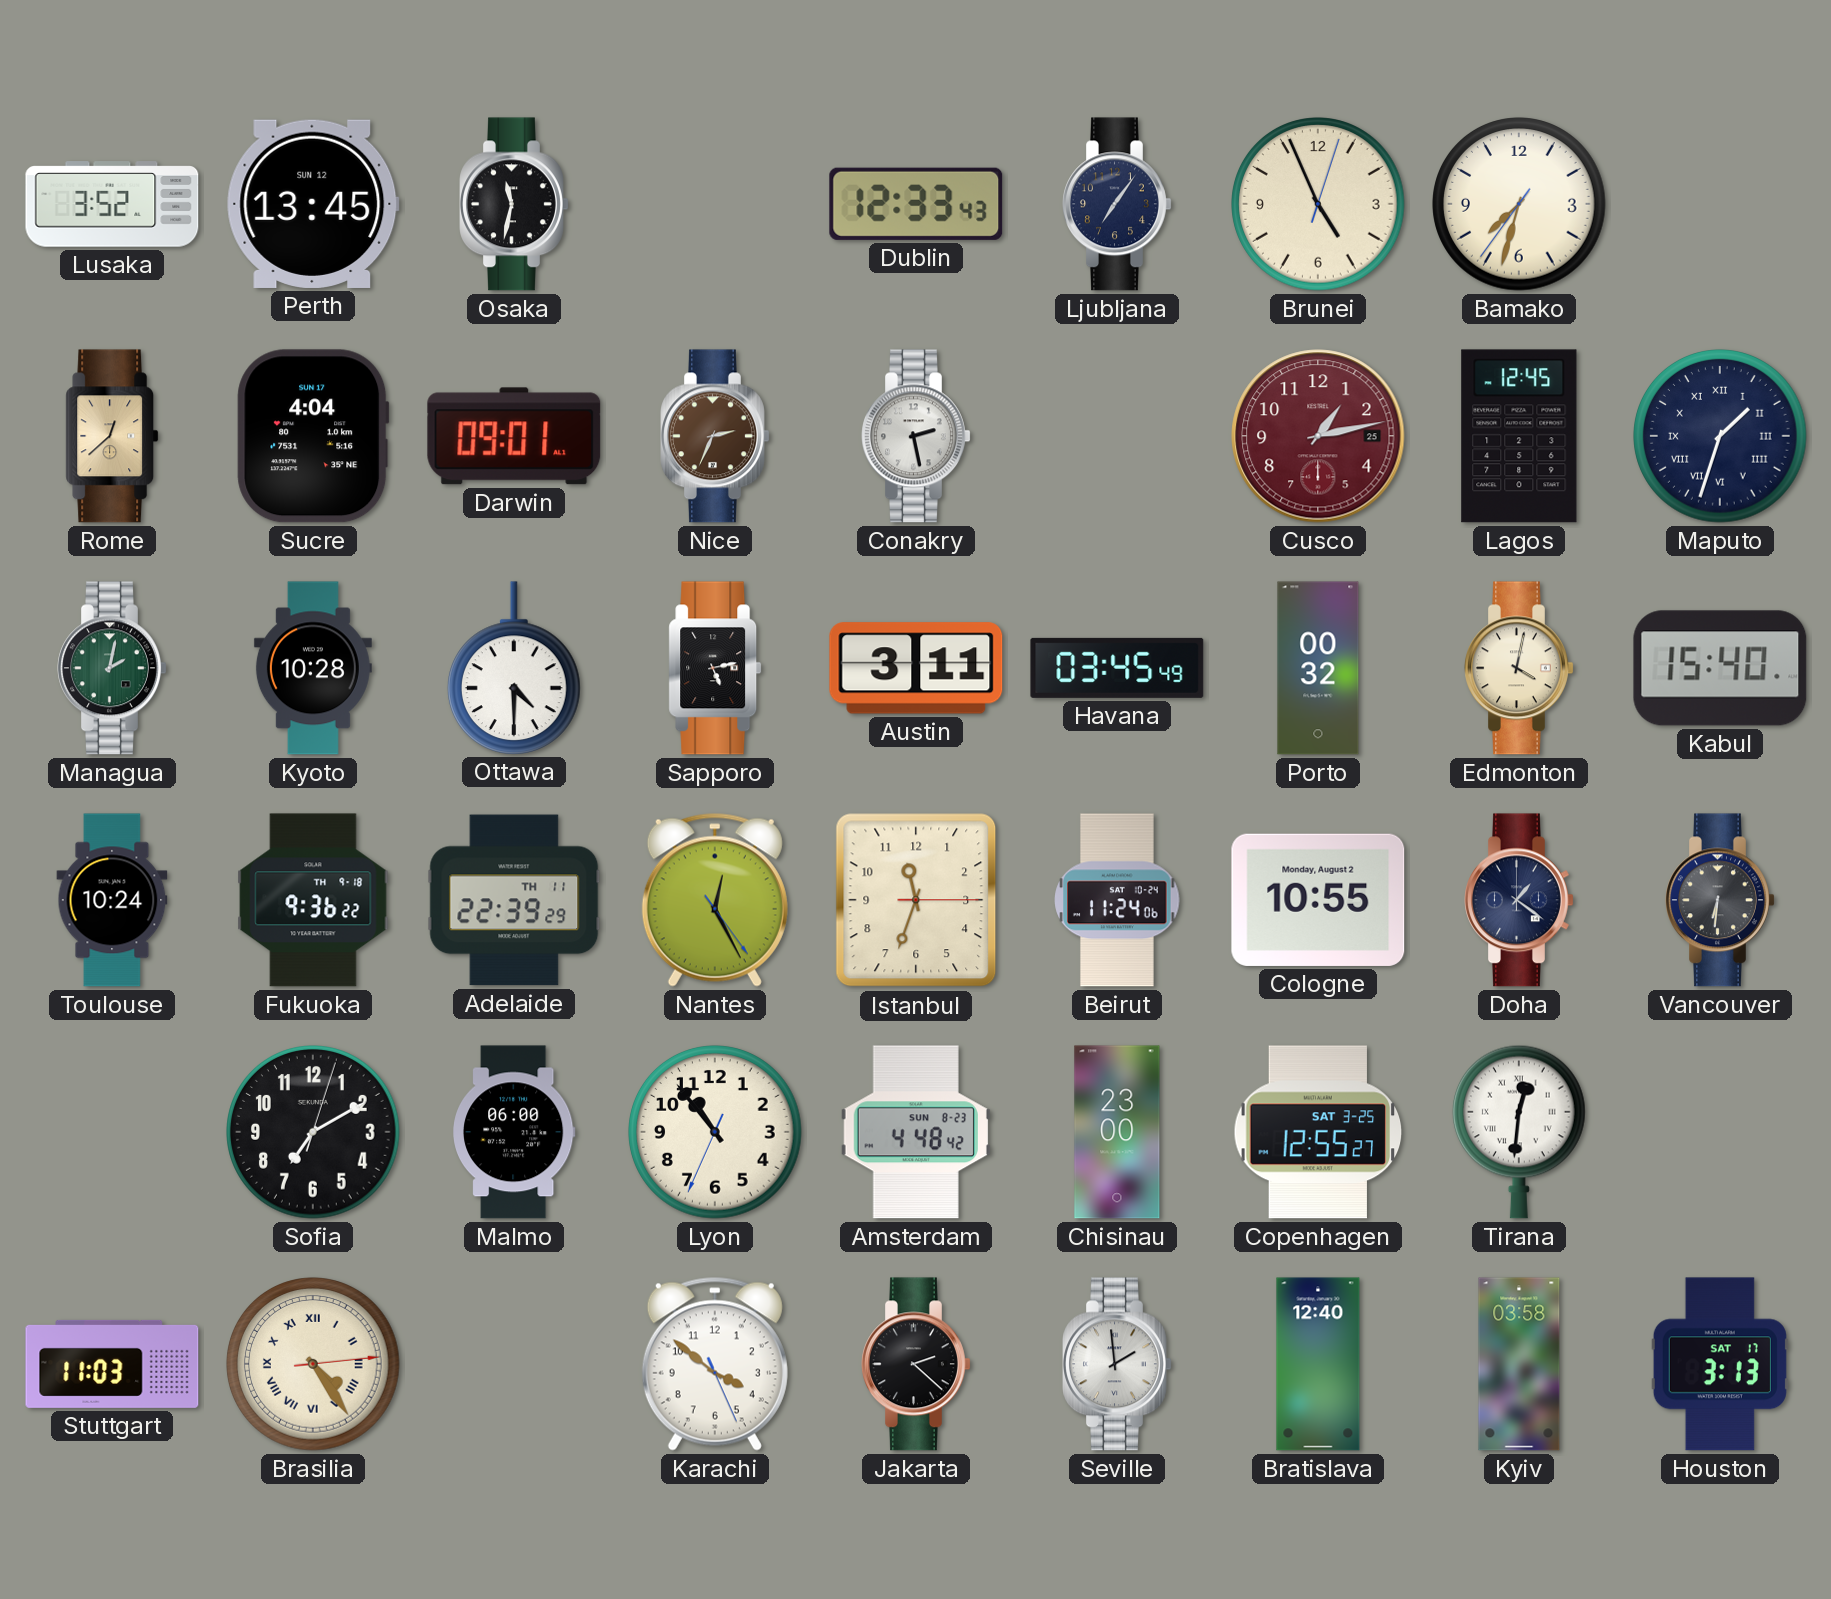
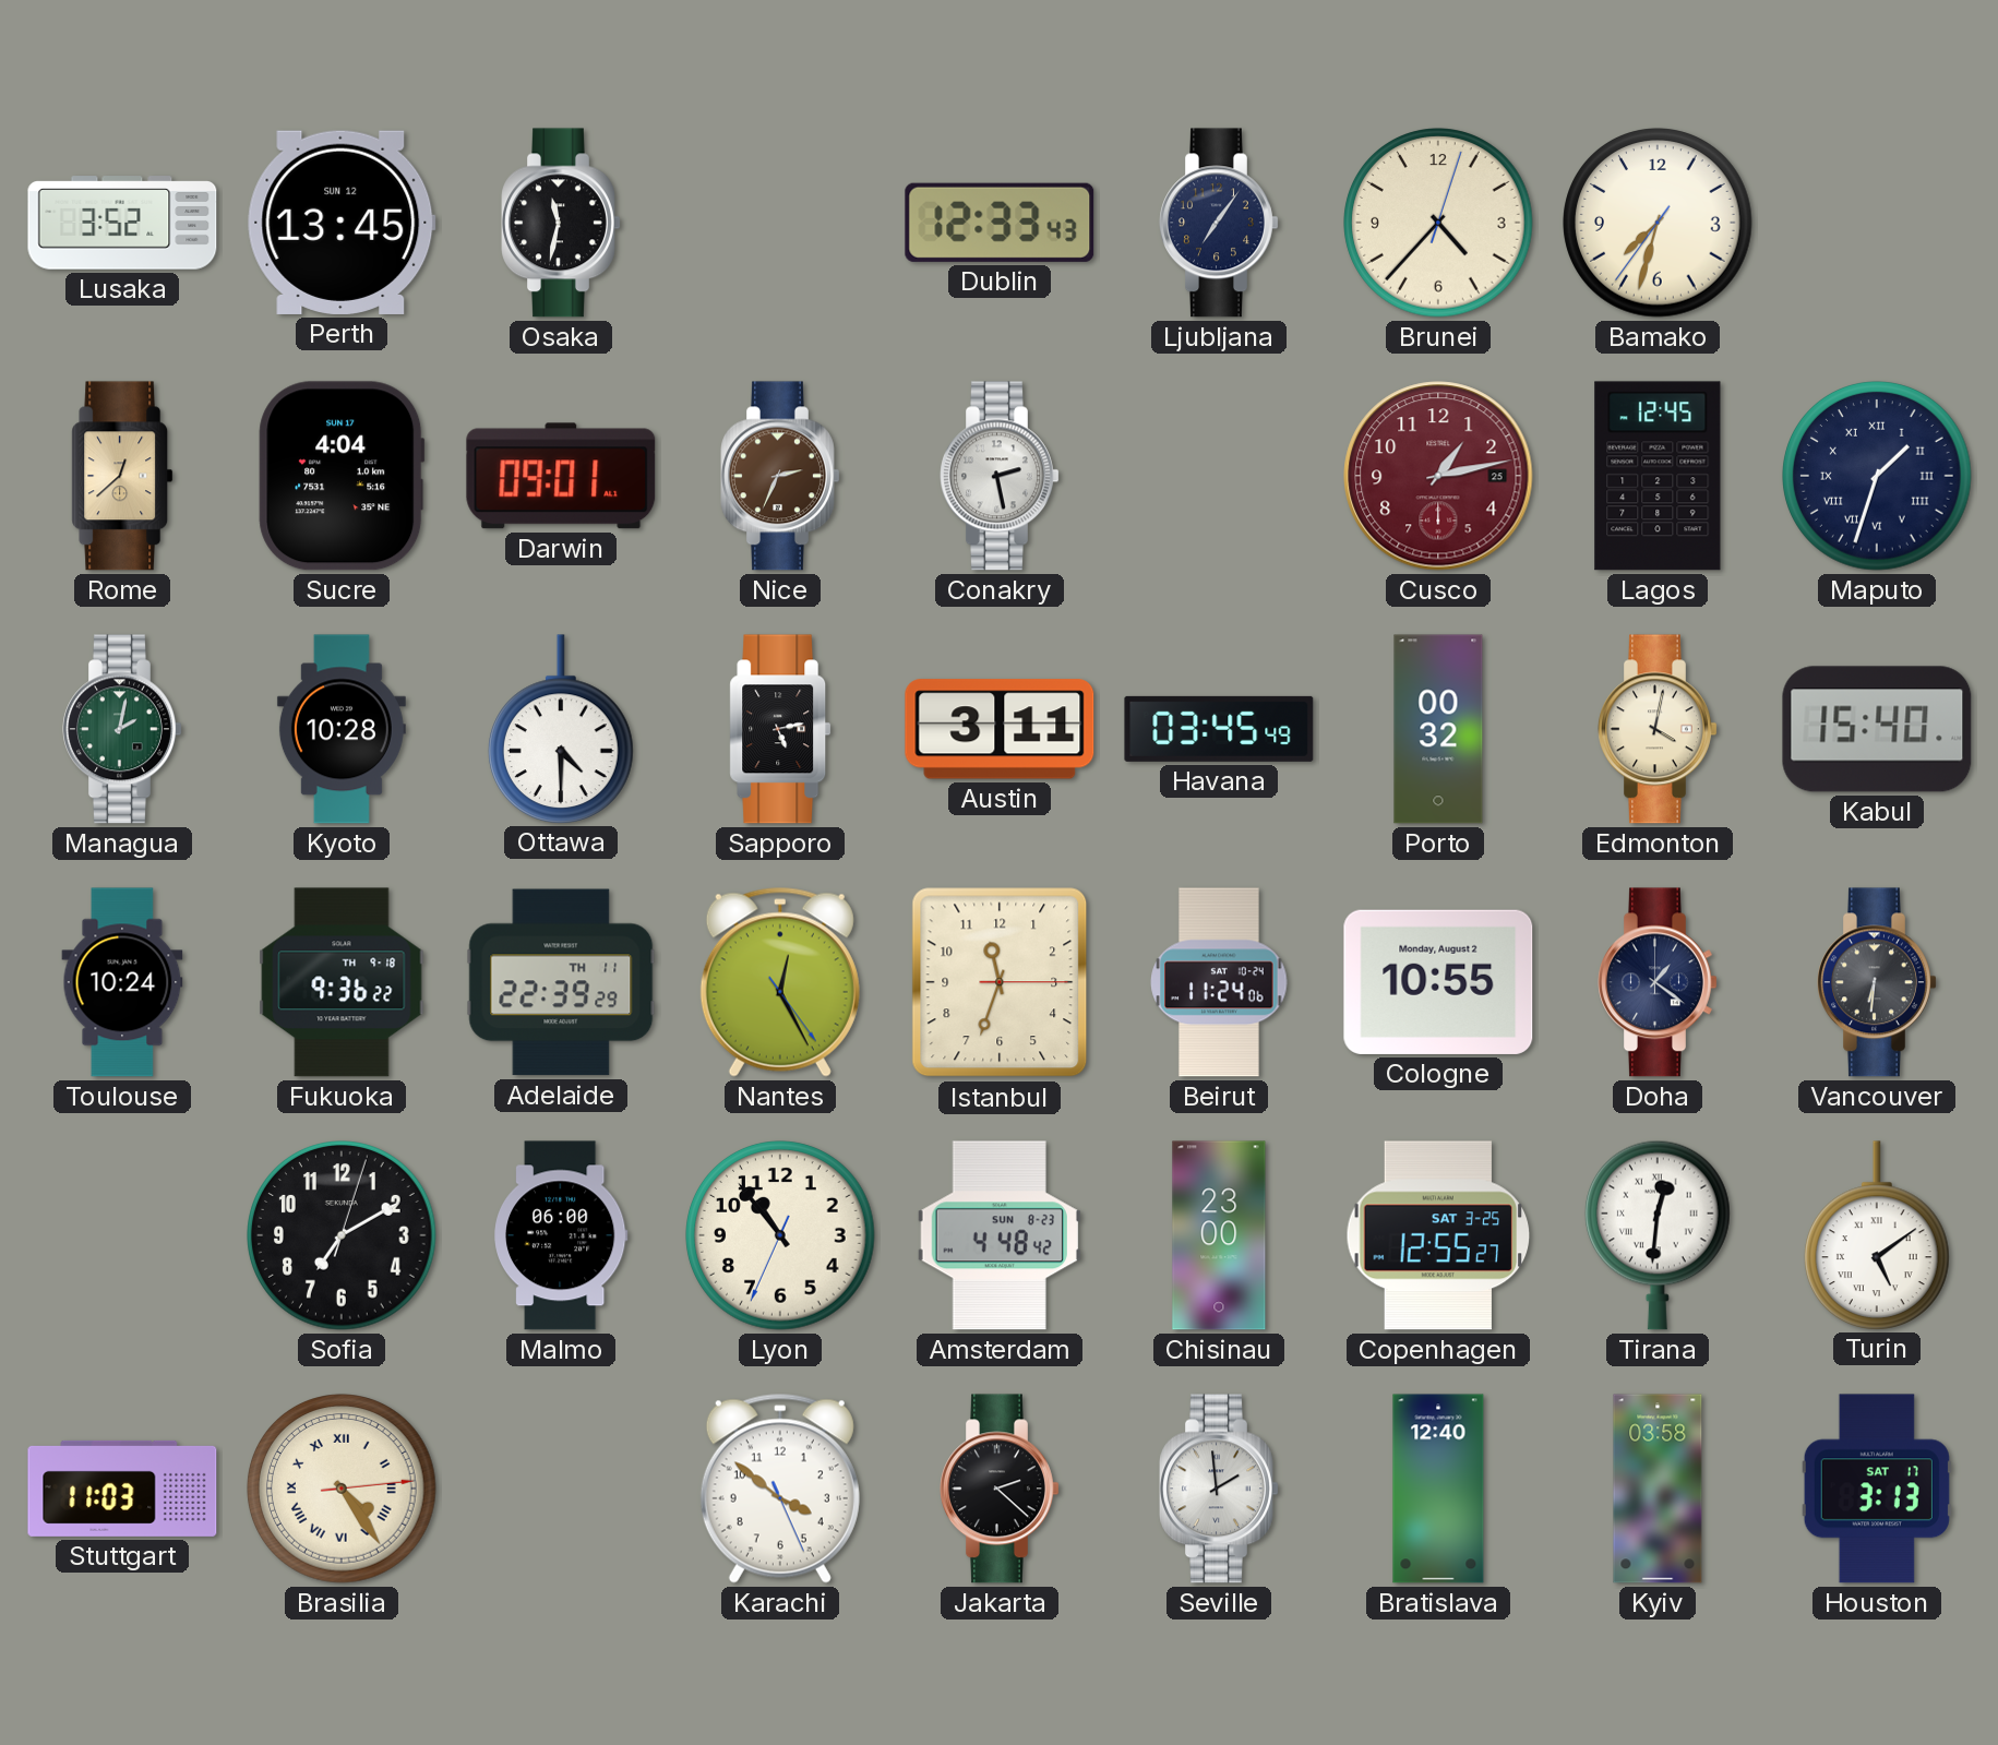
Brunei: 4:56 -> 4:37 (1438, 223)
Turin: none -> 5:09 (1877, 1235)
